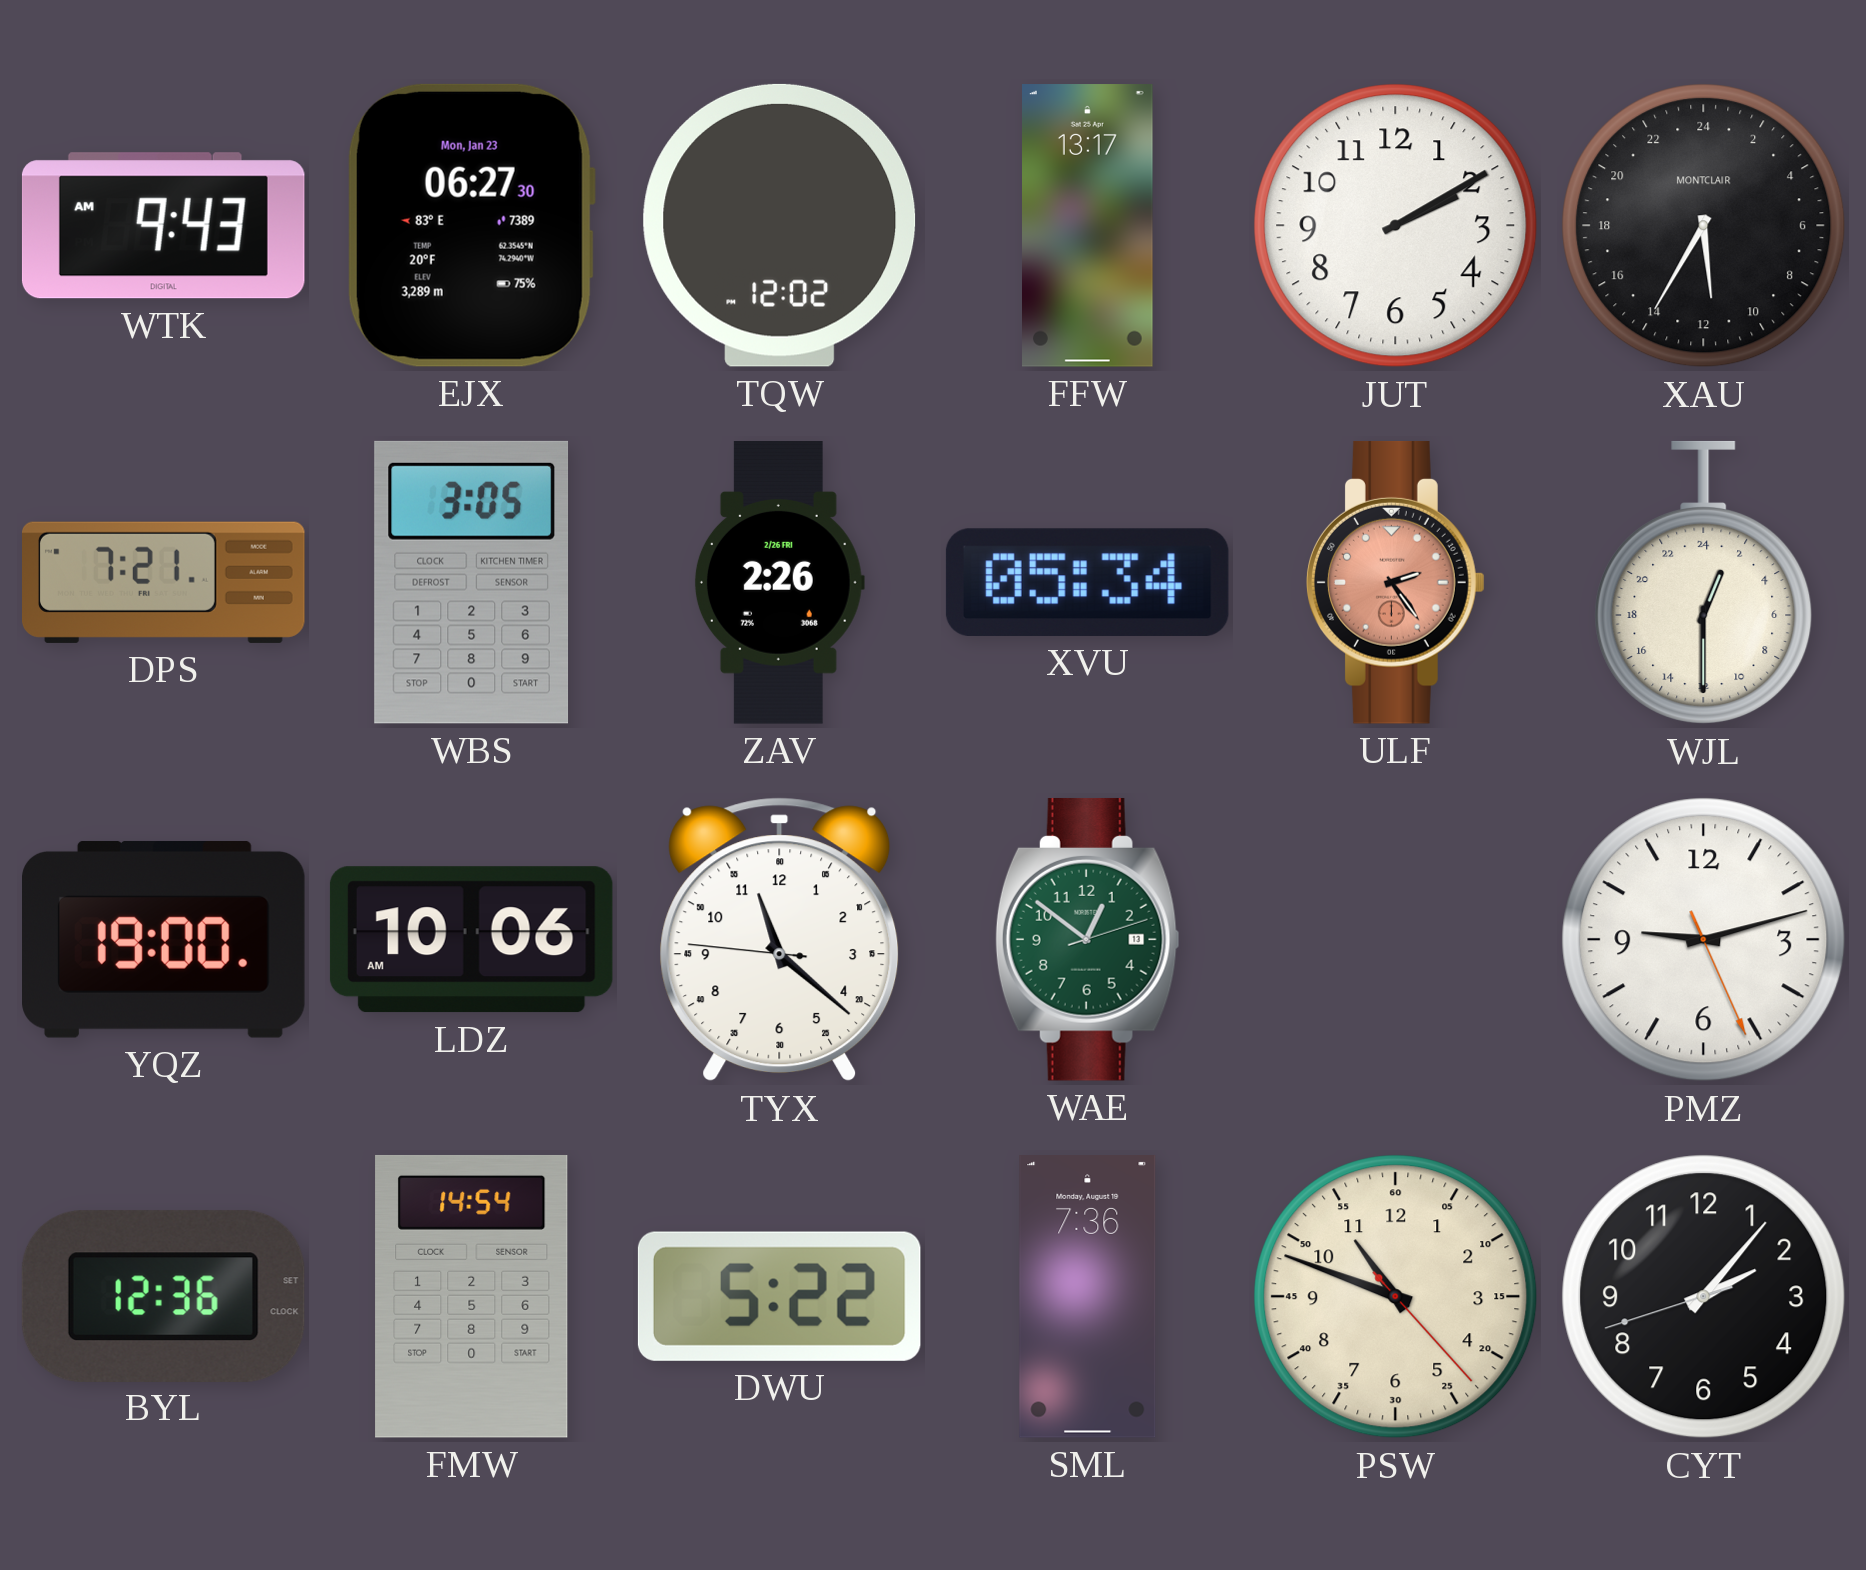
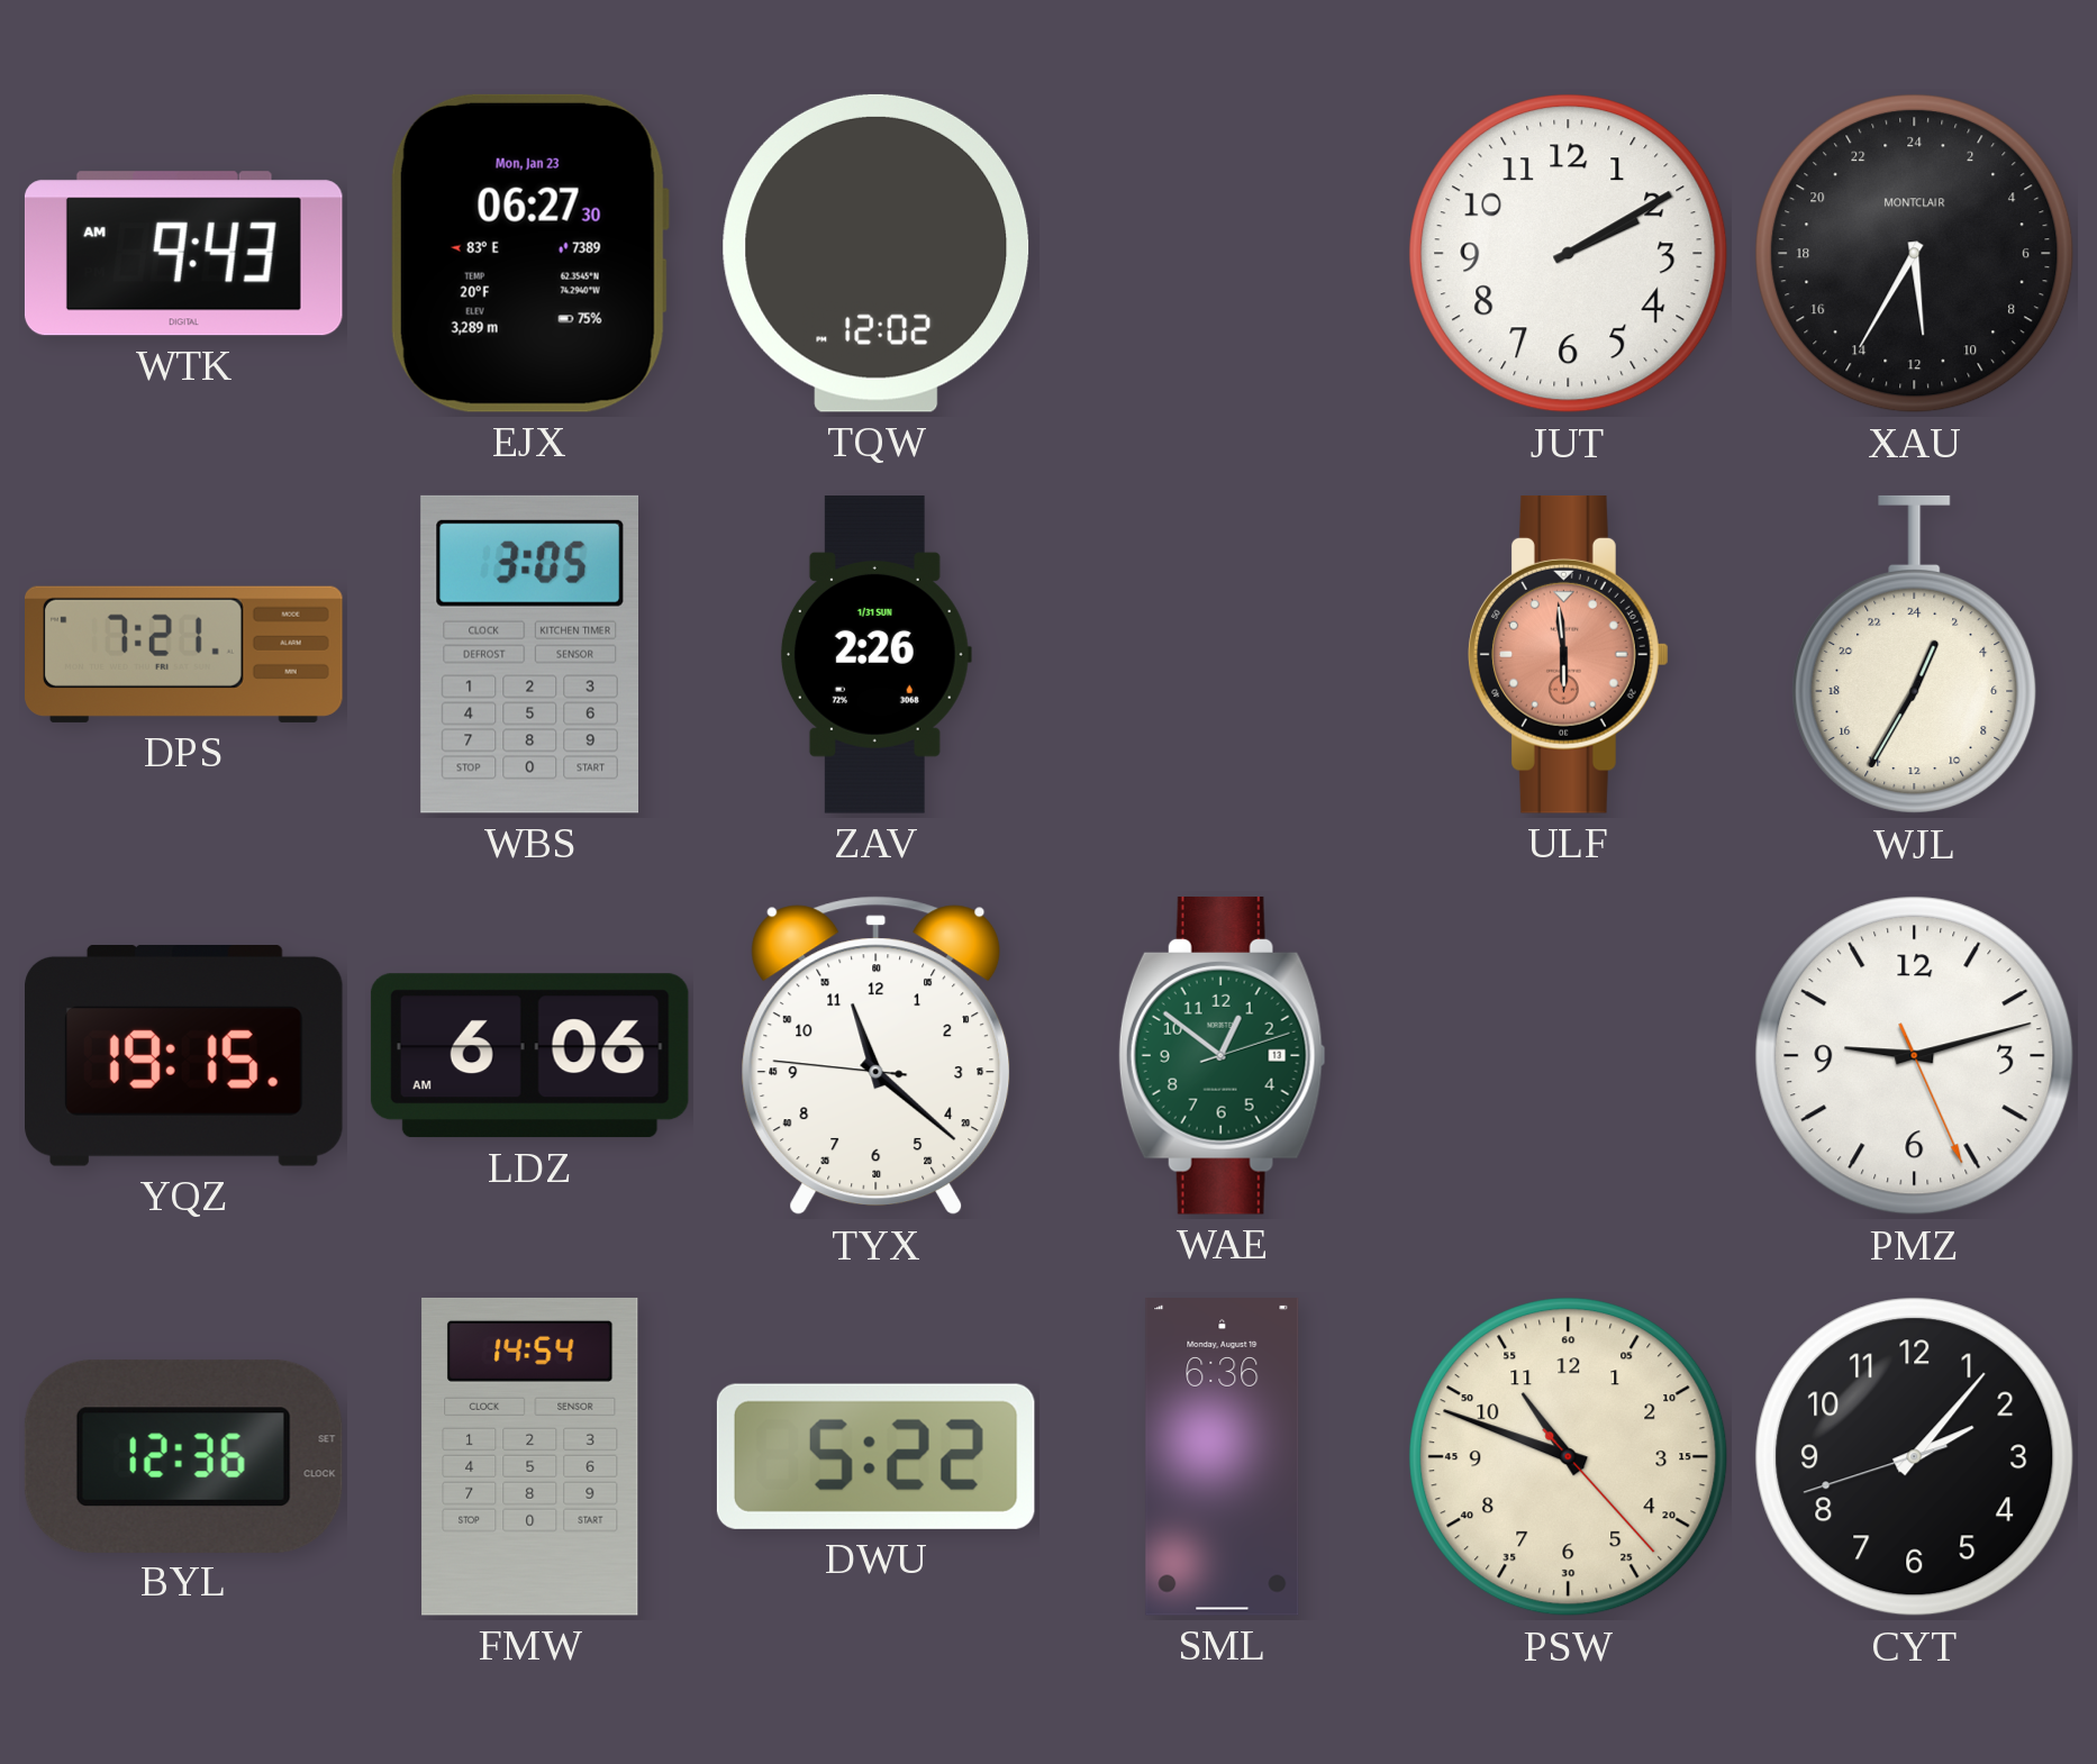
FFW: 13:17 -> none (1088, 226)
ZAV date: 2/26 FRI -> 1/31 SUN (875, 655)
XVU: 05:34 -> none (1087, 582)
ULF: 2:24 -> 5:59 (1569, 654)
WJL: 1:30 -> 1:35 (1915, 655)
YQZ: 19:00 -> 19:15 (184, 1055)
LDZ: 10:06 -> 6:06 (529, 1056)
SML: 7:36 -> 6:36 (1223, 1457)
